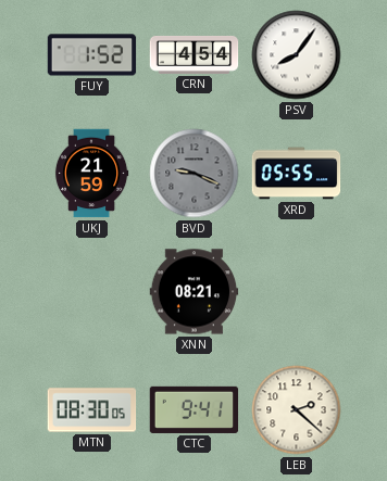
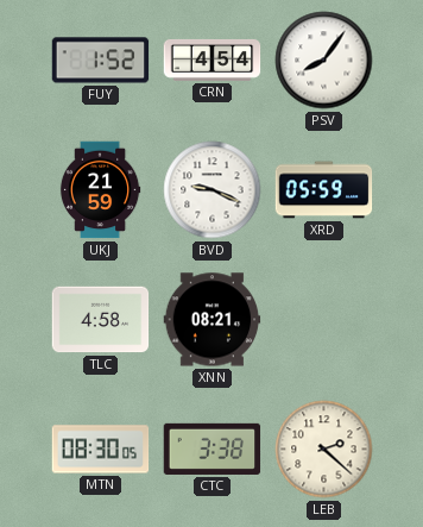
BVD dial: grey -> white (213, 190)
XRD: 05:55 -> 05:59 (324, 190)
TLC: none -> 4:58 (101, 320)
CTC: 9:41 -> 3:38 (213, 448)
